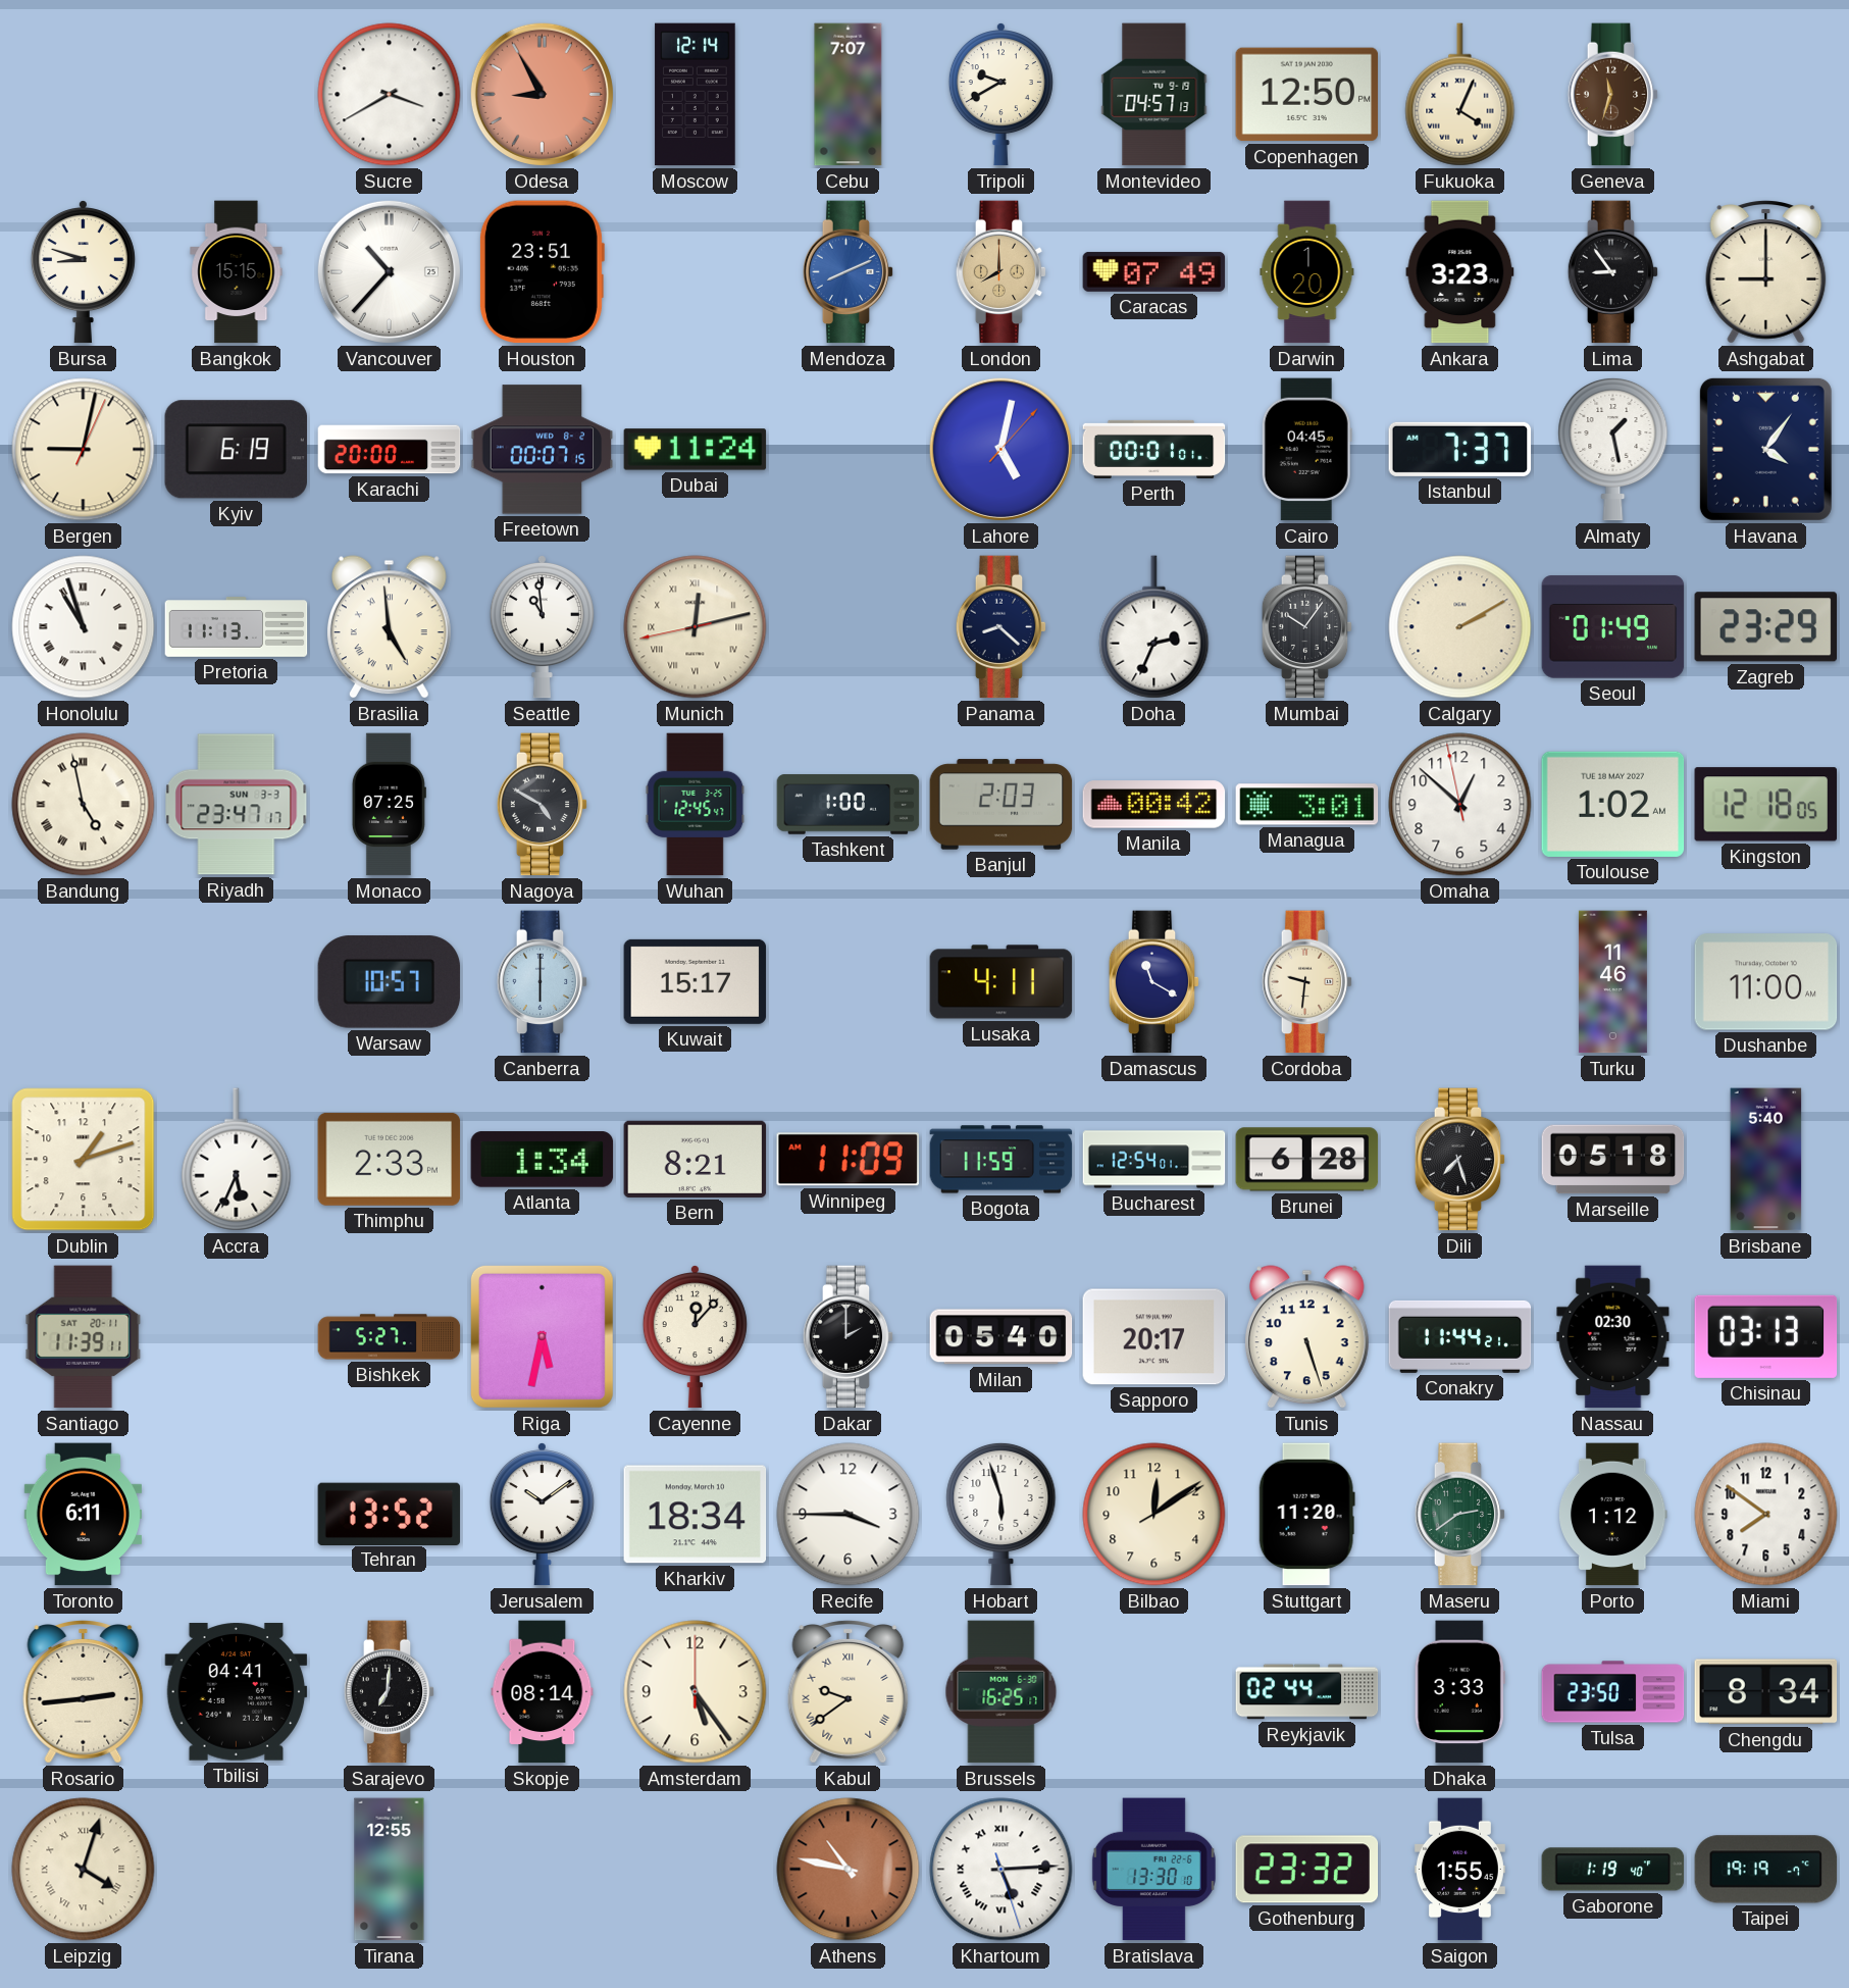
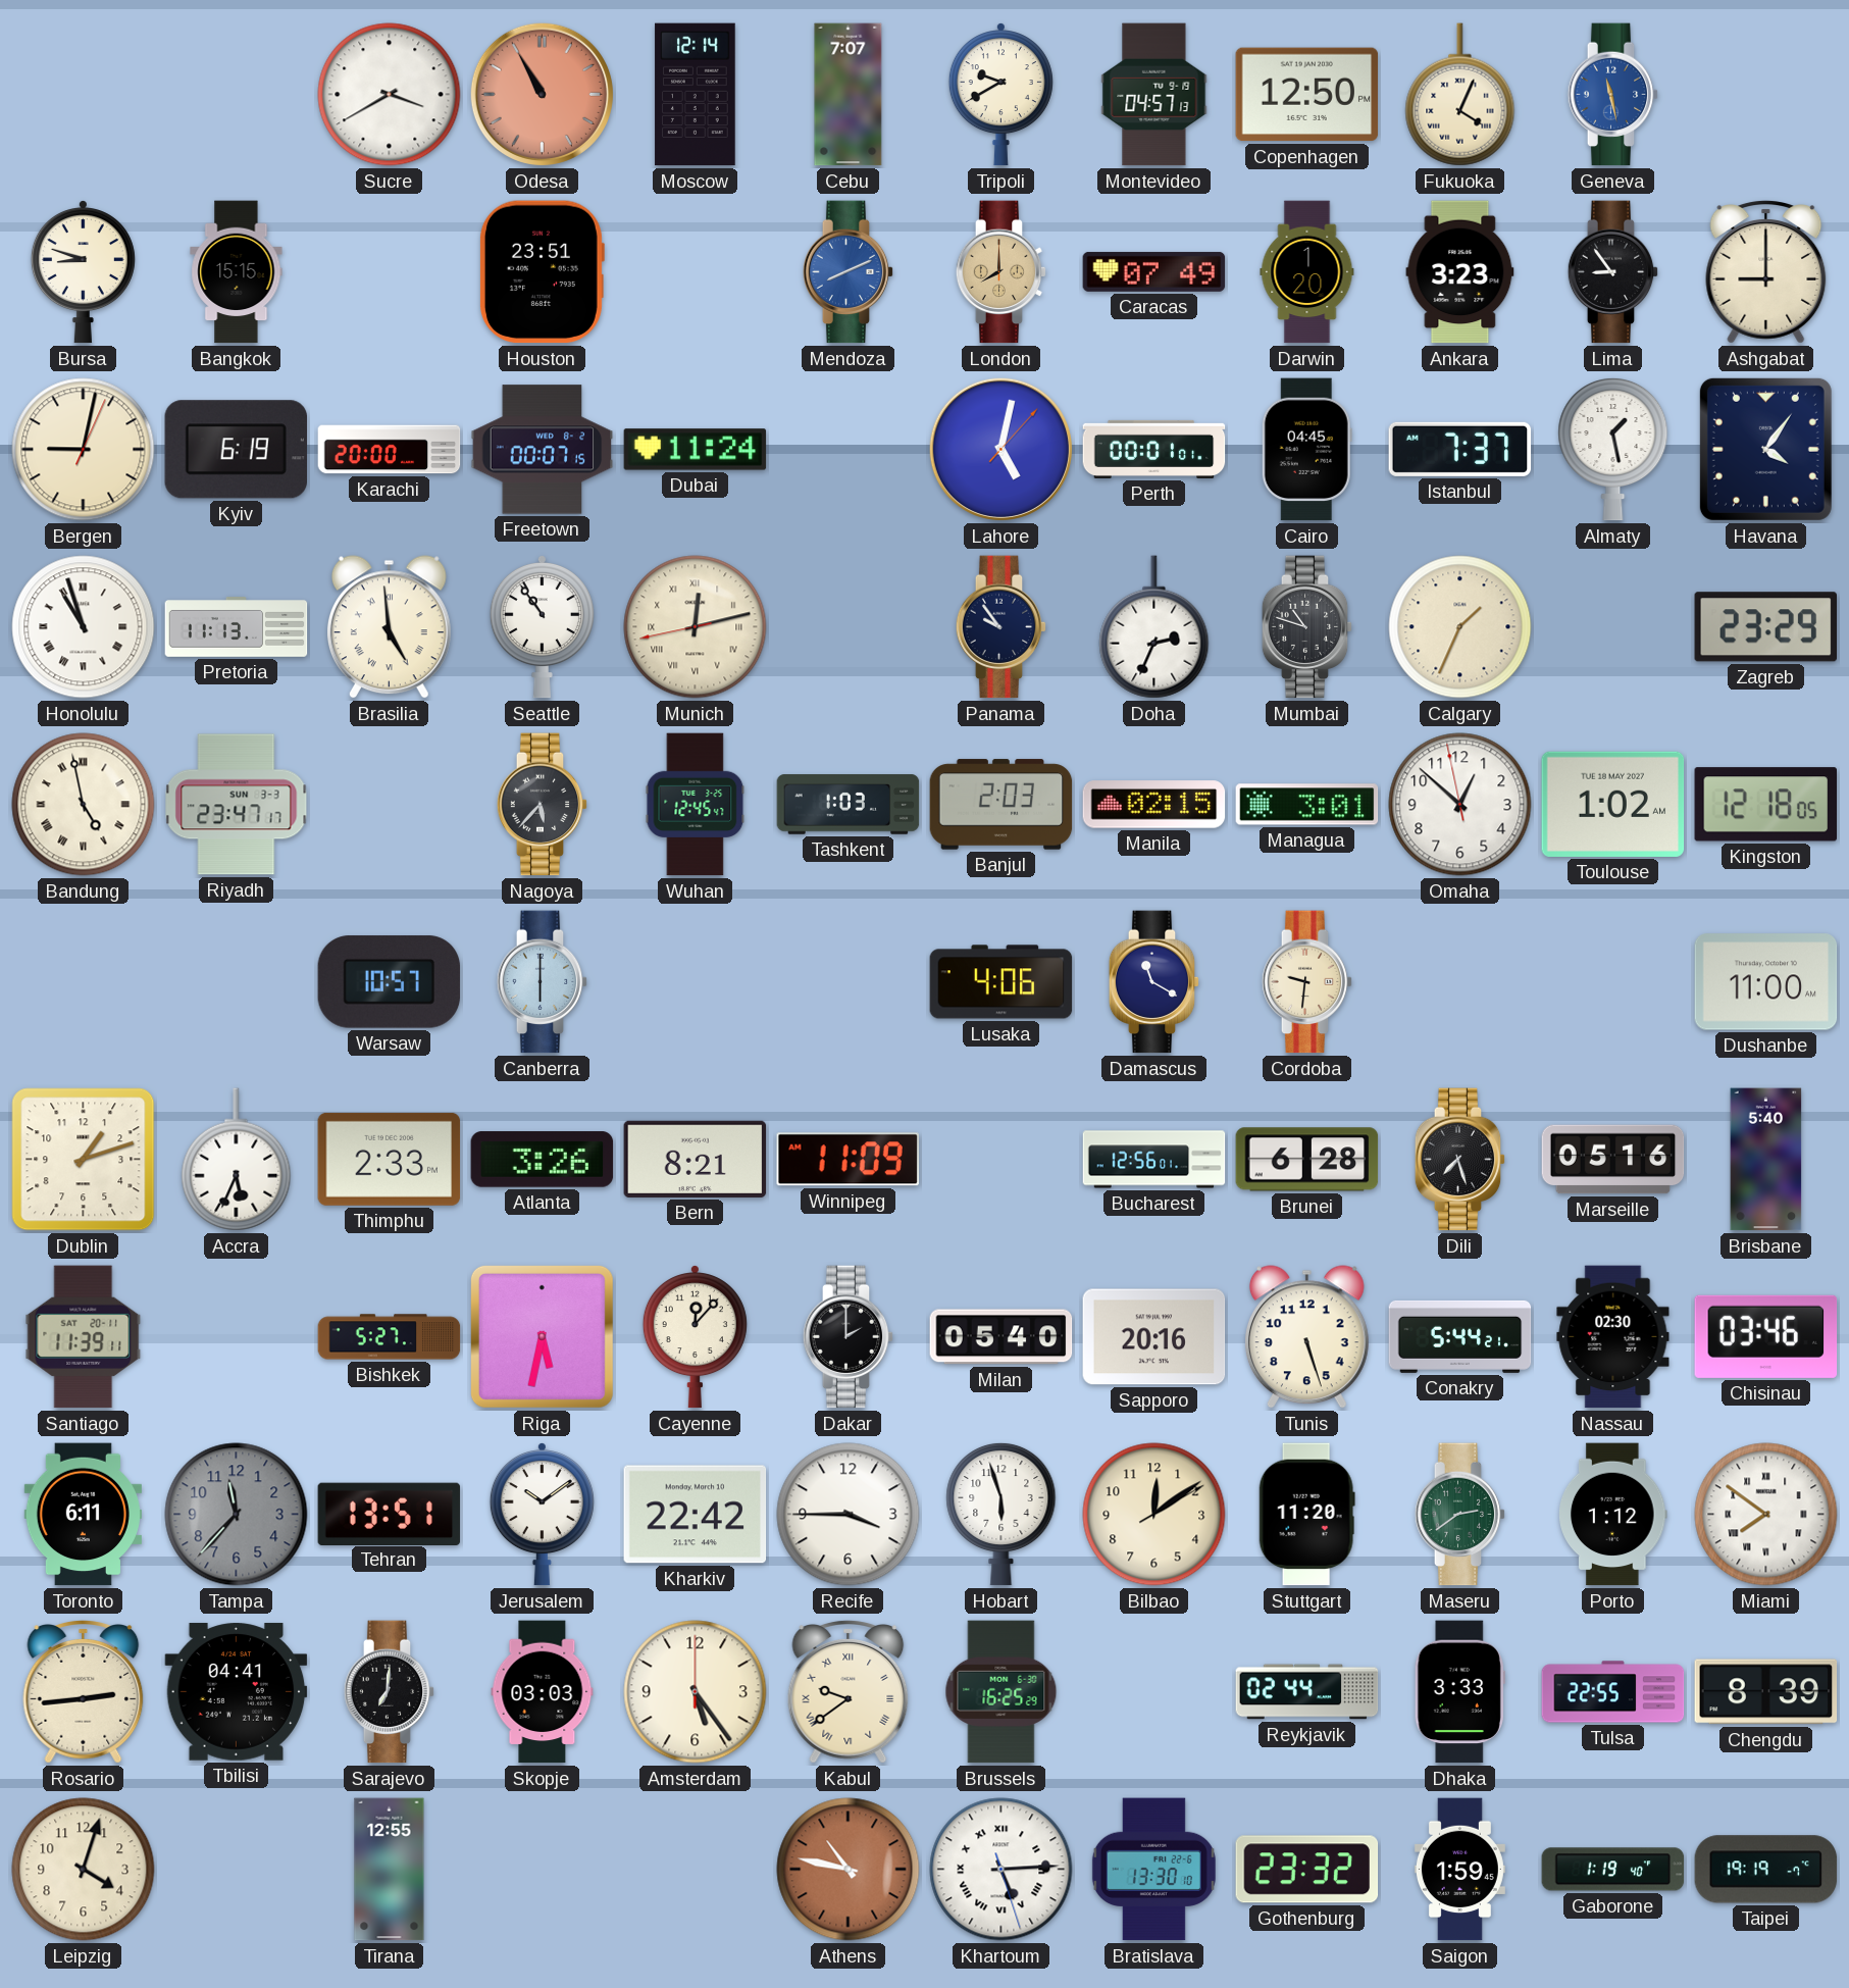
Odesa: 8:55 -> 10:55 (542, 94)
Geneva: 11:33 -> 11:28 (1613, 95)
Geneva dial: brown -> blue (1613, 95)
Vancouver: 10:37 -> none (389, 271)
Seattle: 10:59 -> 10:54 (542, 627)
Panama: 8:22 -> 9:54 (1001, 627)
Mumbai: 10:06 -> 10:48 (1307, 627)
Calgary: 2:10 -> 1:34 (1460, 627)
Seoul: 01:49 -> none (1613, 627)
Monaco: 07:25 -> none (389, 805)
Nagoya: 4:50 -> 5:37 (543, 805)
Tashkent: 1:00 -> 1:03 (849, 805)
Manila: 00:42 -> 02:15 (1154, 805)
Kuwait: 15:17 -> none (696, 981)
Lusaka: 4:11 -> 4:06 (1001, 982)
Turku: 11:46 -> none (1612, 982)
Atlanta: 1:34 -> 3:26 (543, 1160)
Bogota: 11:59 -> none (1001, 1160)
Bucharest: 12:54 -> 12:56 (1154, 1160)
Marseille: 05:18 -> 05:16 (1613, 1160)
Sapporo: 20:17 -> 20:16 (1154, 1337)
Conakry: 11:44 -> 5:44 (1460, 1336)
Chisinau: 03:13 -> 03:46 (1766, 1336)
Tampa: none -> 11:37 (237, 1515)
Tehran: 13:52 -> 13:51 (390, 1514)
Kharkiv: 18:34 -> 22:42 (696, 1515)
Miami numerals: Arabic -> Roman (1766, 1515)
Skopje: 08:14 -> 03:03 (543, 1692)
Brussels: 16:25:17 -> 16:25:29 (1001, 1692)
Tulsa: 23:50 -> 22:55 (1613, 1692)
Chengdu: 8:34 -> 8:39 (1766, 1692)
Leipzig numerals: Roman -> Arabic (84, 1870)
Saigon: 1:55 -> 1:59 (1459, 1870)
